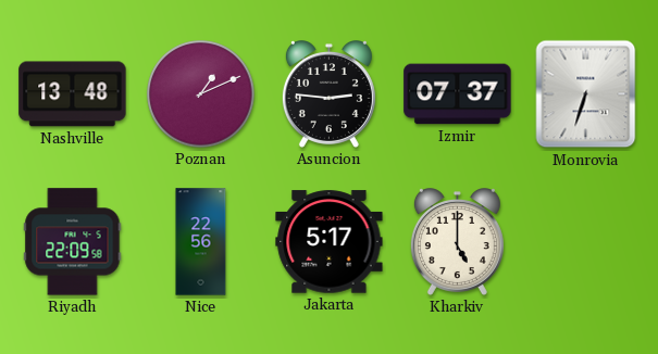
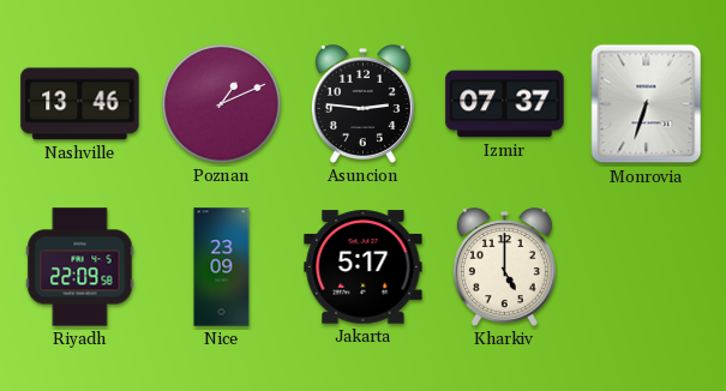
Nashville: 13:48 -> 13:46 (80, 104)
Nice: 22:56 -> 23:09 (222, 267)
